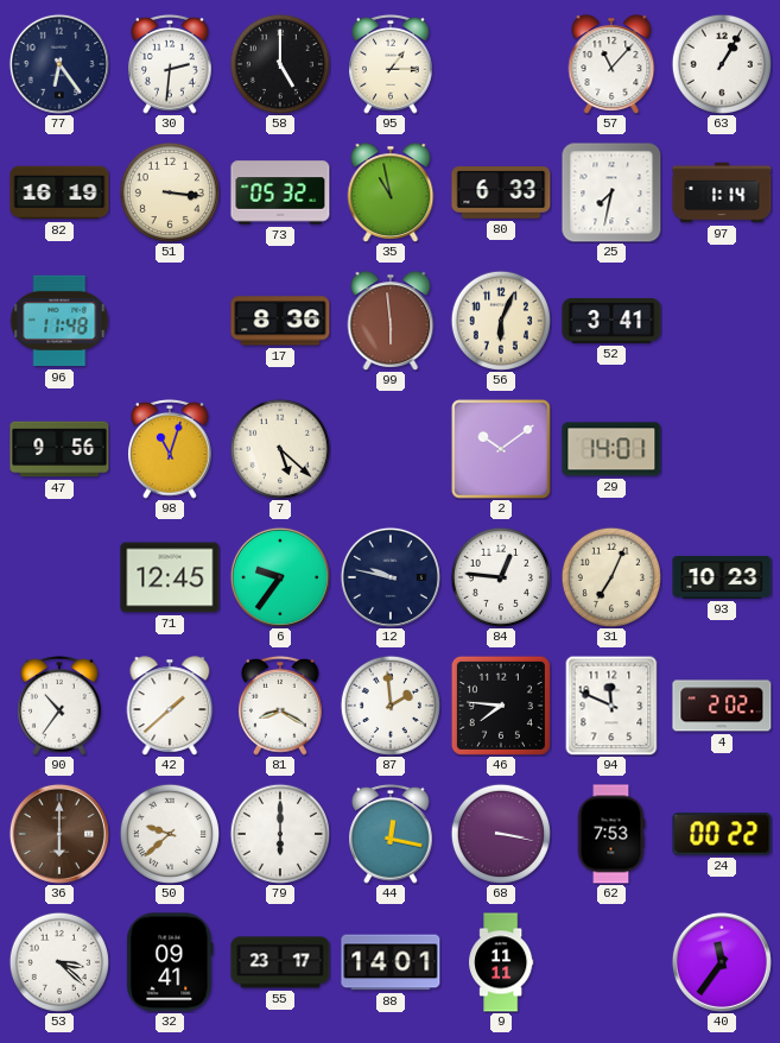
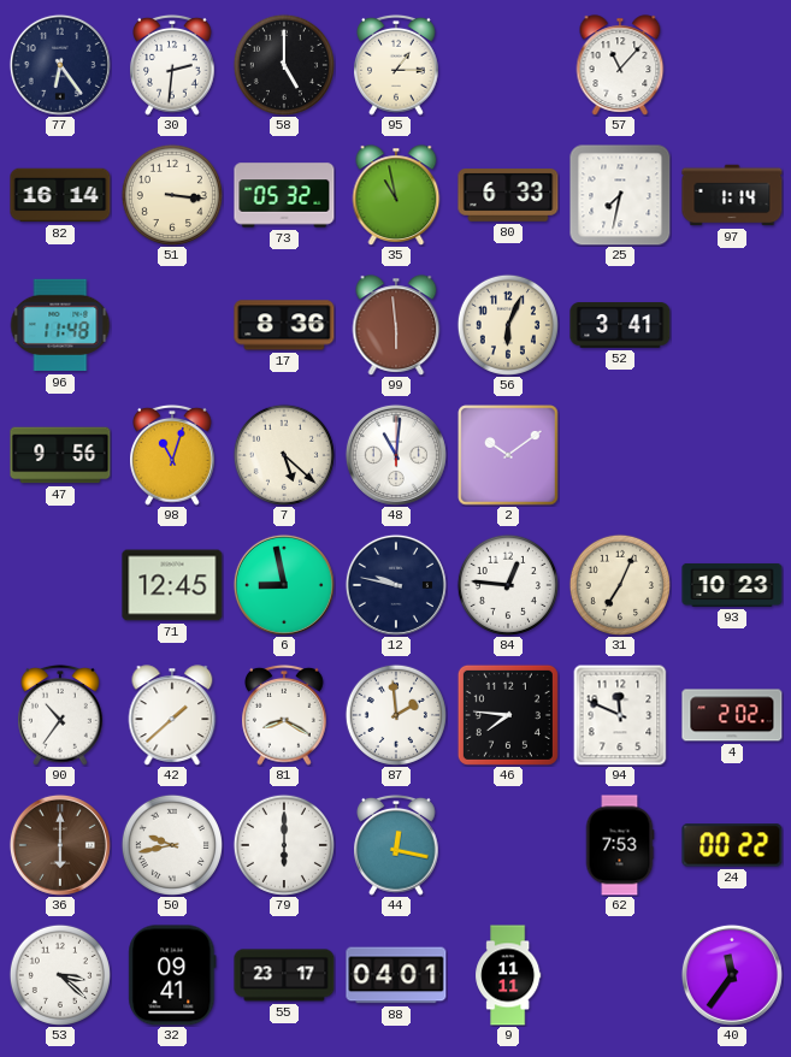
63: 1:05 -> none (722, 64)
82: 16:19 -> 16:14 (60, 195)
48: none -> 11:01 (396, 455)
29: 14:01 -> none (611, 449)
6: 9:36 -> 8:58 (284, 585)
50: 9:38 -> 9:43 (172, 845)
68: 3:17 -> none (501, 834)
88: 14:01 -> 04:01 (396, 975)
